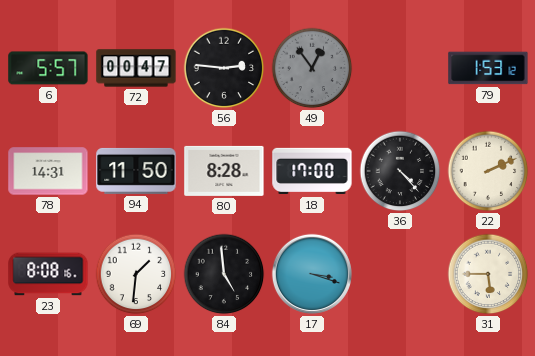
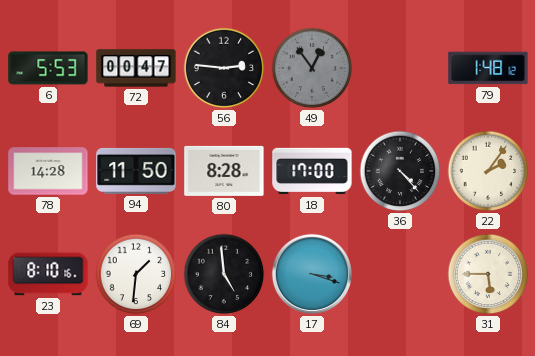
6: 5:57 -> 5:53 (48, 68)
79: 1:53 -> 1:48 (488, 68)
78: 14:31 -> 14:28 (48, 171)
22: 2:11 -> 2:06 (488, 171)
23: 8:08 -> 8:10 (48, 274)
